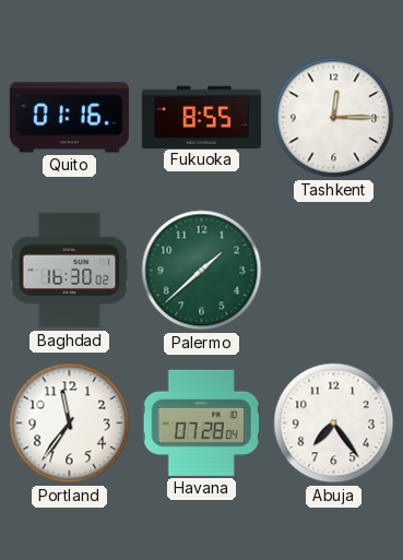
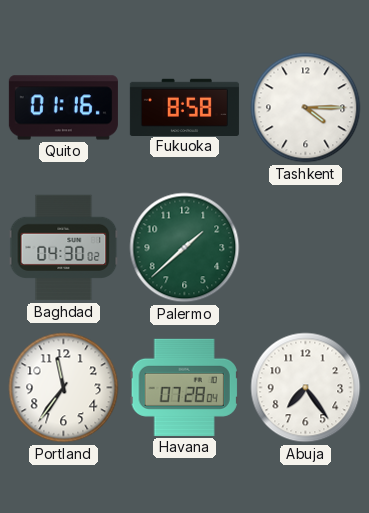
Fukuoka: 8:55 -> 8:58 (184, 107)
Tashkent: 12:15 -> 4:15 (306, 108)
Baghdad: 16:30 -> 04:30 (64, 248)
